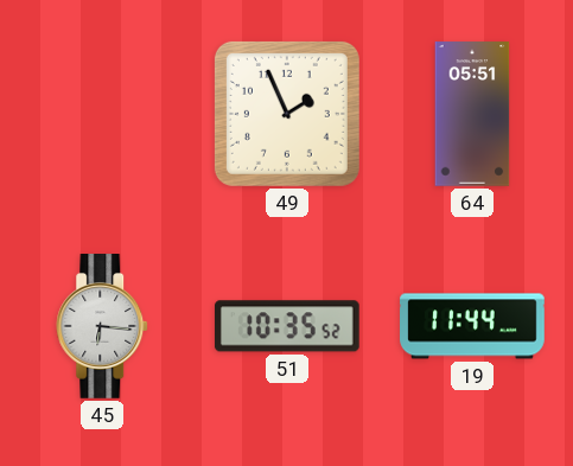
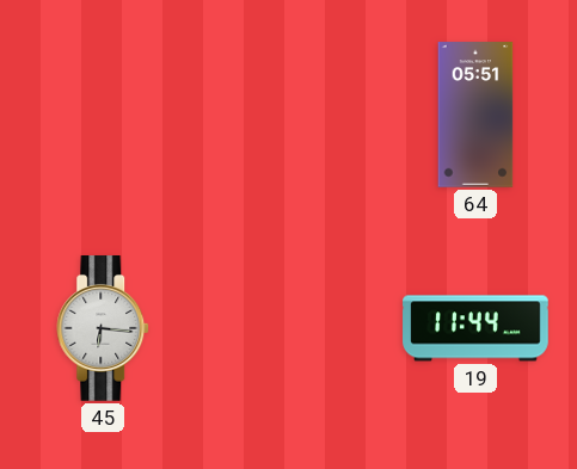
49: 1:56 -> none (287, 114)
51: 10:35 -> none (287, 326)
